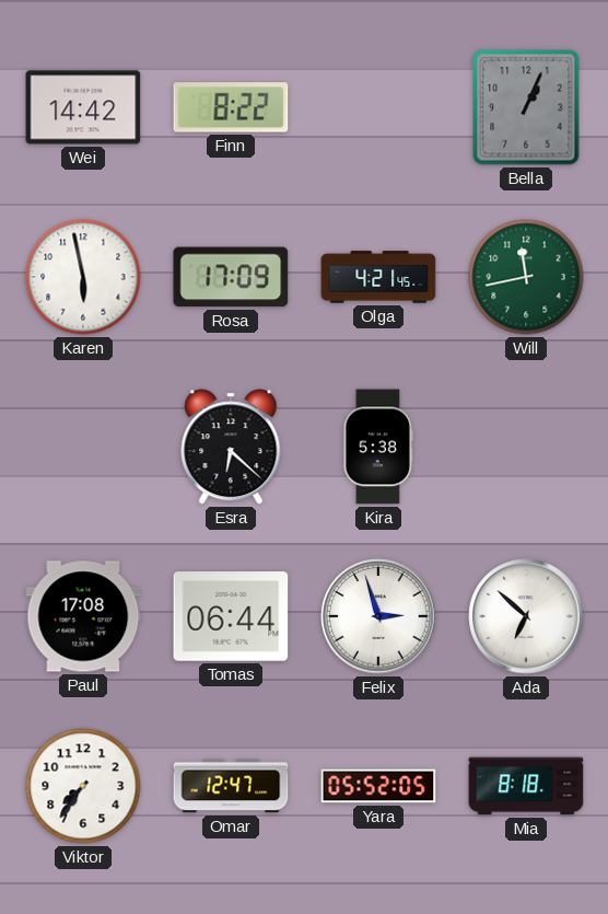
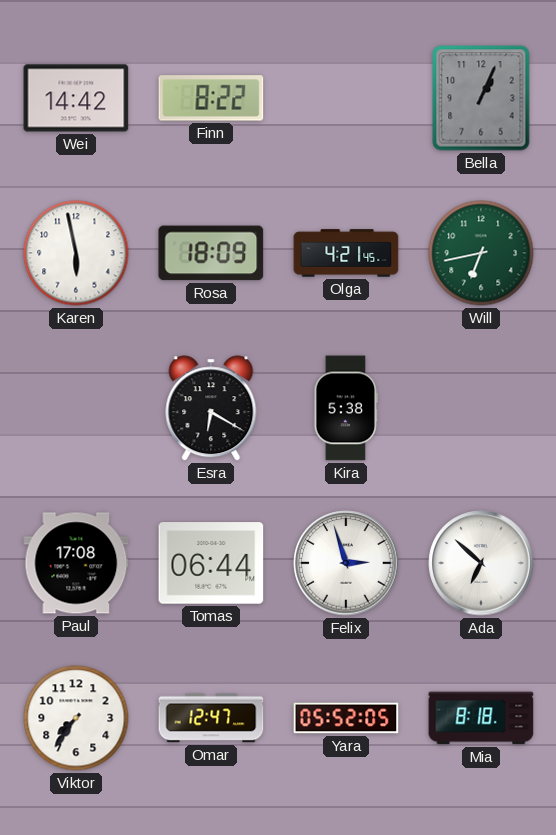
Rosa: 17:09 -> 18:09 (211, 253)
Will: 11:43 -> 6:43 (481, 253)
Esra: 6:22 -> 6:20 (211, 408)
